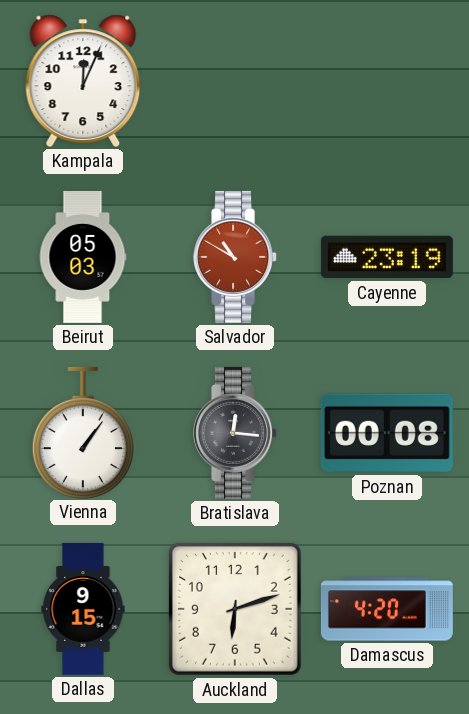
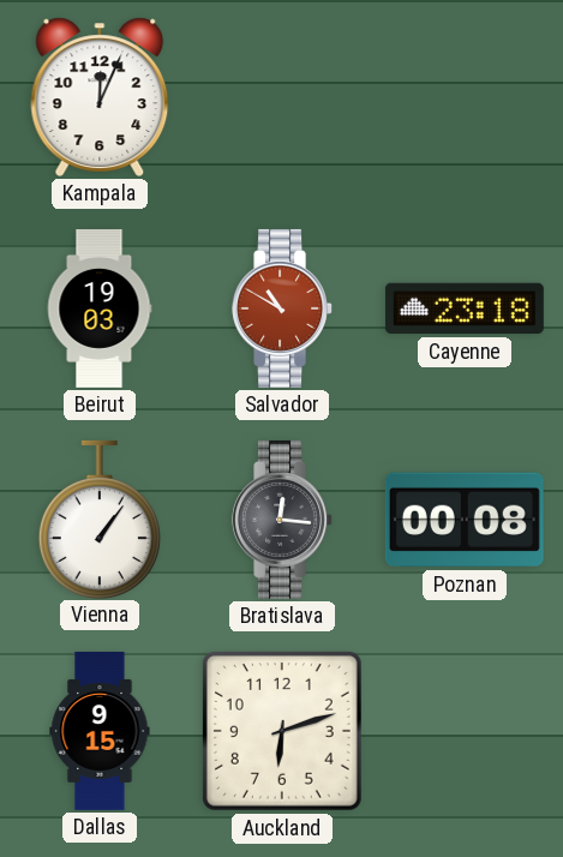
Beirut: 05:03 -> 19:03 (100, 308)
Cayenne: 23:19 -> 23:18 (465, 308)
Damascus: 4:20 -> none (387, 609)
